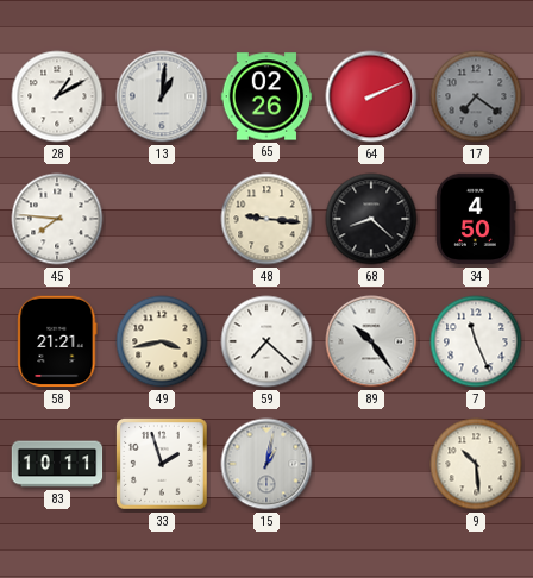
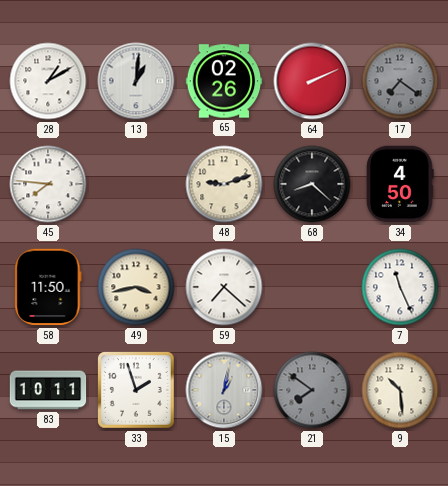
48: 9:16 -> 9:12 (224, 184)
58: 21:21 -> 11:50 (48, 287)
89: 10:24 -> none (371, 341)
21: none -> 7:51 (312, 390)
